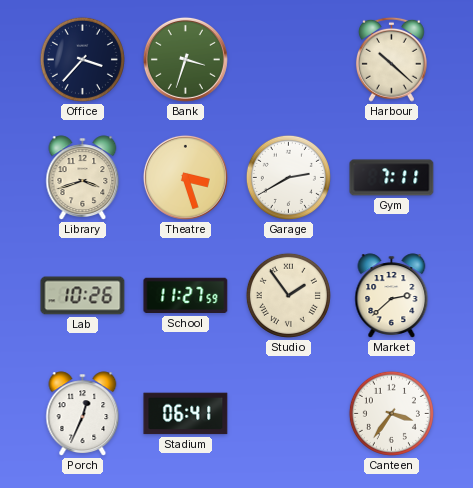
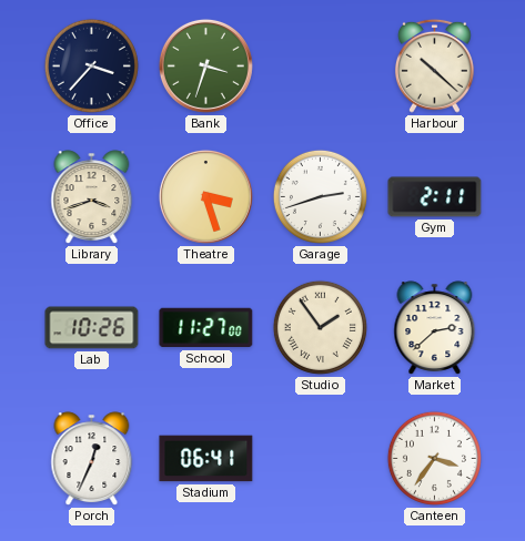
Garage: 2:40 -> 2:42 (320, 196)
Gym: 7:11 -> 2:11 (435, 197)
School: 11:27:59 -> 11:27:00 (206, 328)
